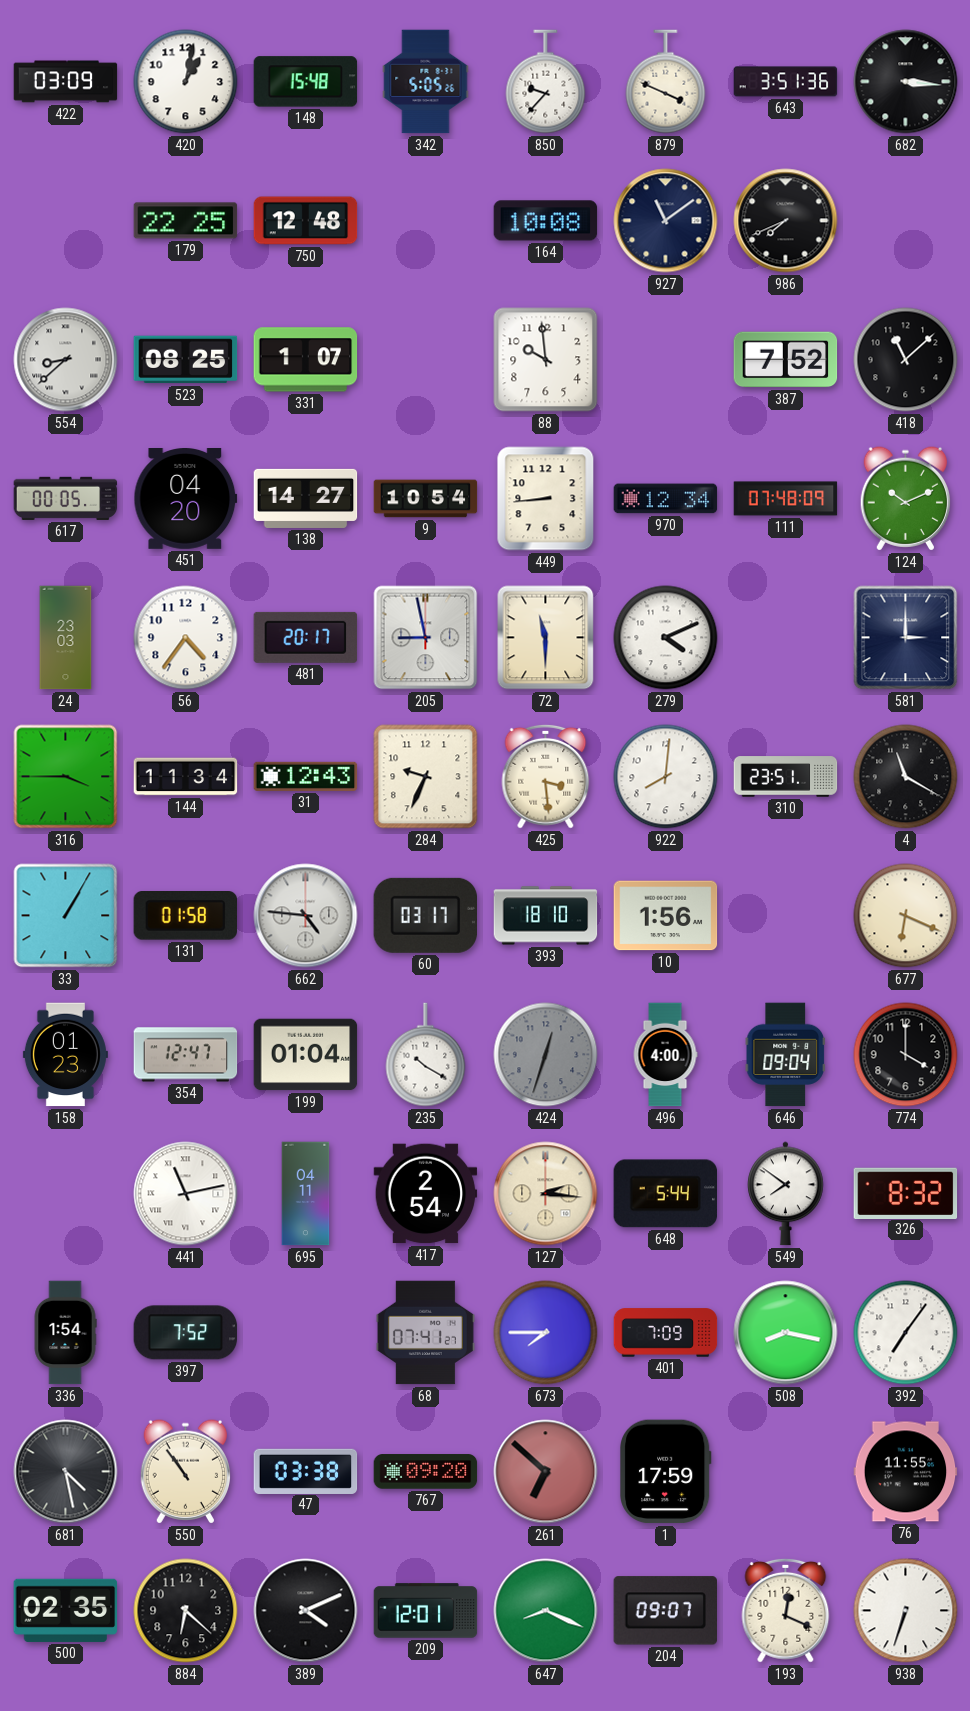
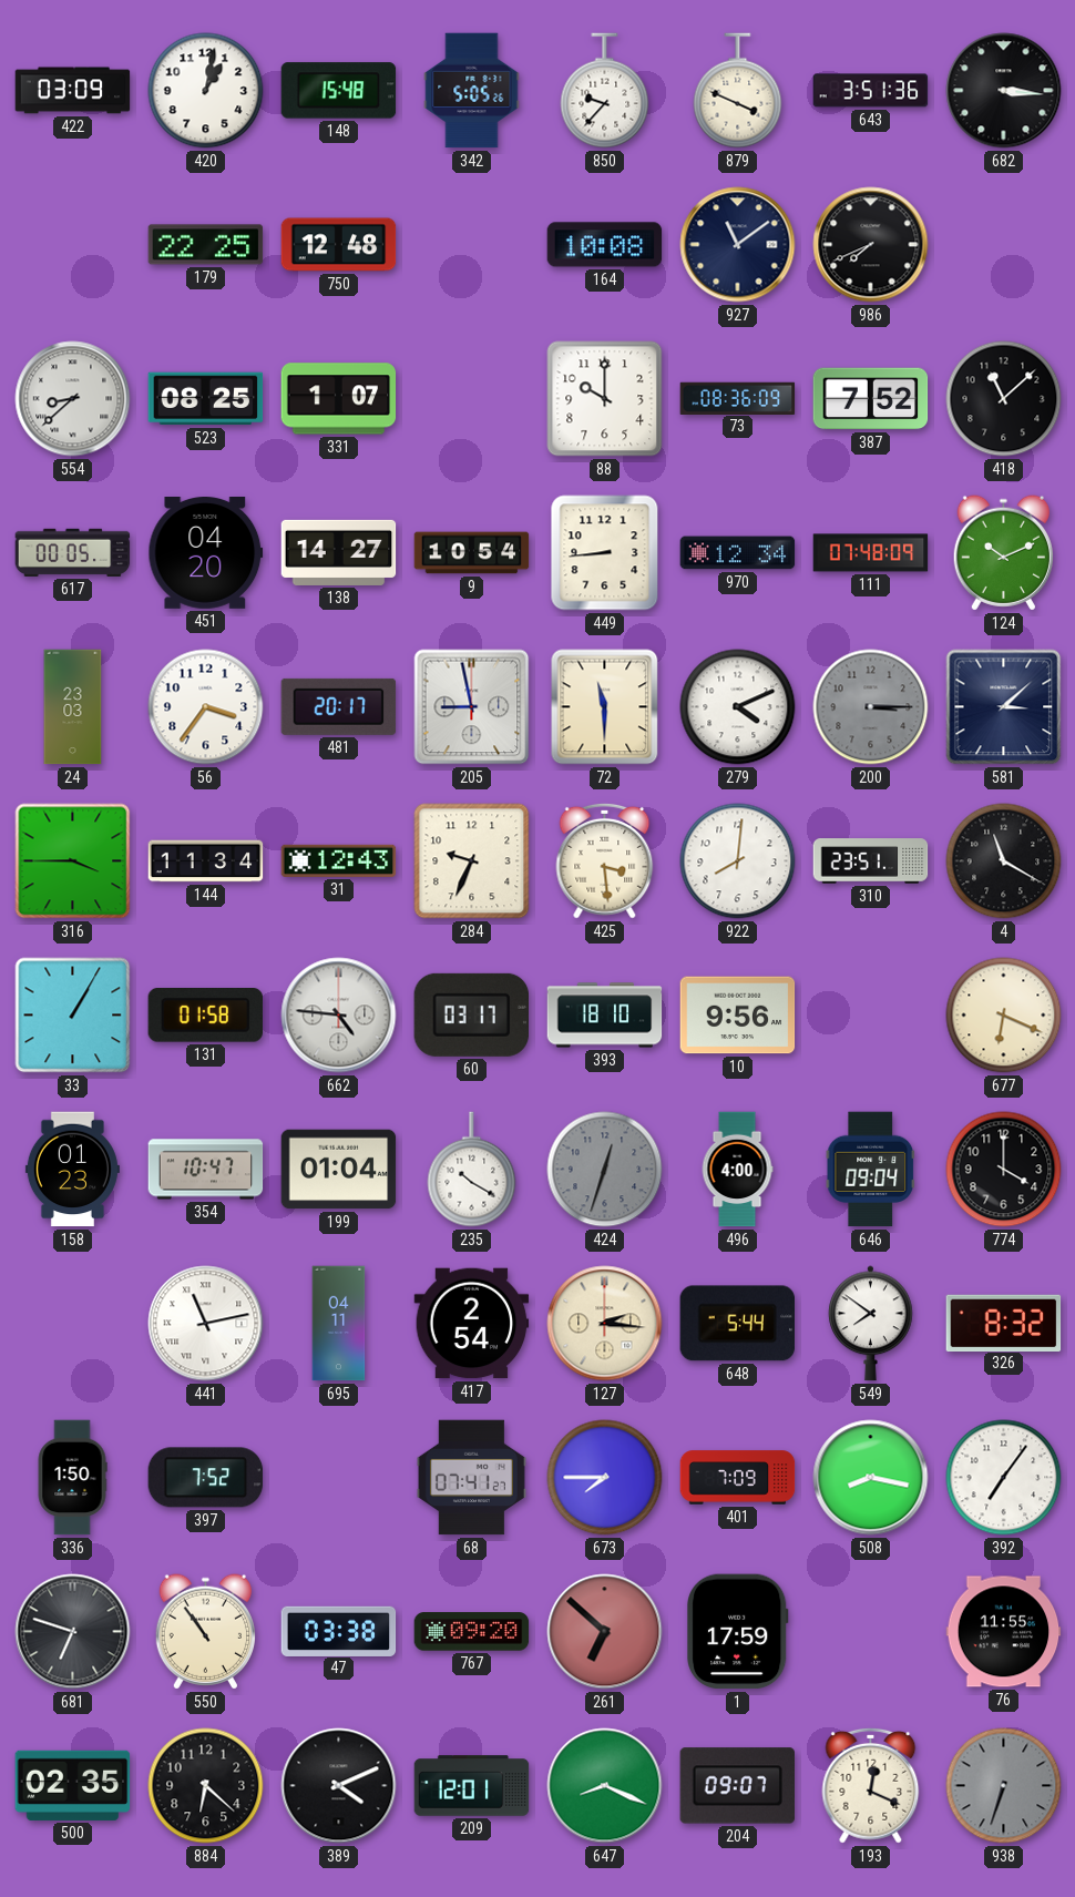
88: 9:59 -> 10:00 (605, 399)
73: none -> 08:36 (738, 398)
56: 4:36 -> 3:36 (206, 707)
200: none -> 3:15 (871, 707)
581: 3:00 -> 3:08 (1004, 707)
10: 1:56 -> 9:56 (738, 1016)
354: 12:47 -> 10:47 (206, 1170)
336: 1:54 -> 1:50 (72, 1478)
681: 4:28 -> 6:48 (73, 1632)
938 dial: white -> grey (1004, 1786)
